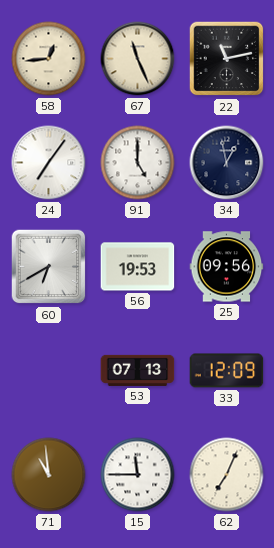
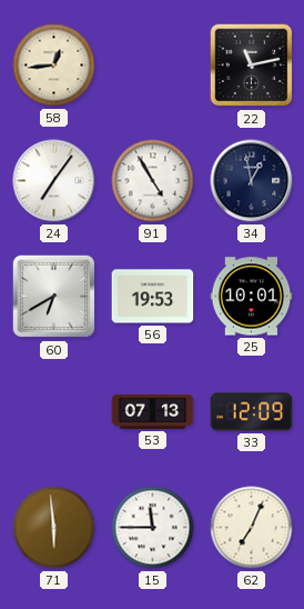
67: 11:26 -> none (138, 59)
91: 5:00 -> 4:55 (153, 181)
25: 09:56 -> 10:01 (252, 297)
71: 10:59 -> 5:59 (54, 528)
